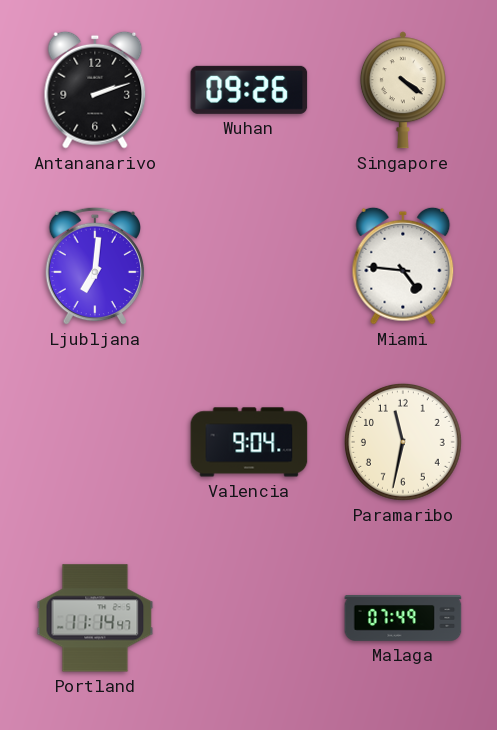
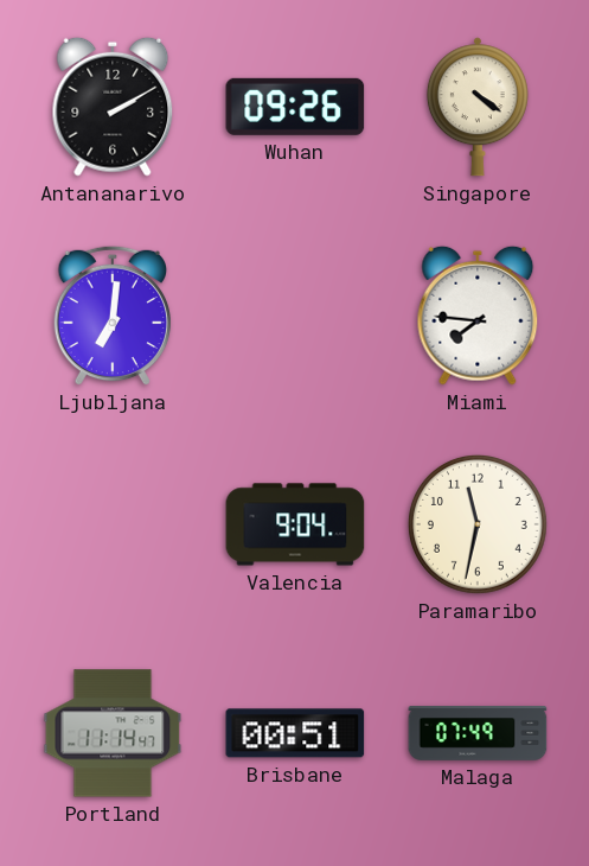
Antananarivo: 2:12 -> 2:10 (113, 107)
Miami: 4:46 -> 7:46 (478, 316)
Brisbane: none -> 00:51 (295, 733)
